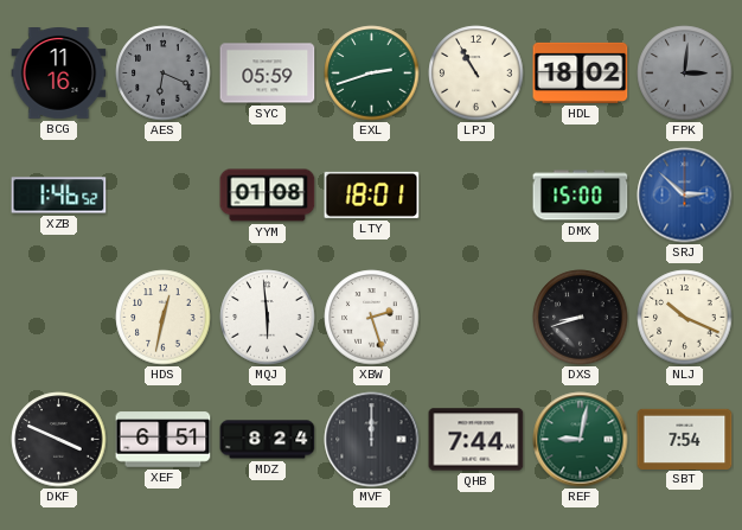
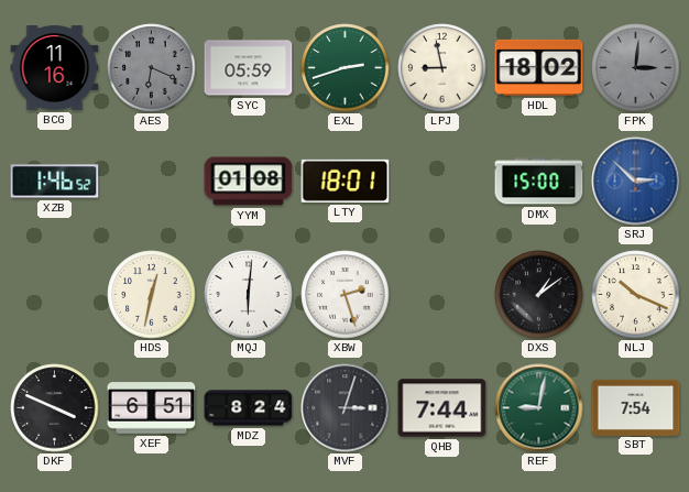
LPJ: 10:55 -> 8:58 (442, 68)
MQJ: 5:59 -> 6:01 (249, 295)
DXS: 8:42 -> 1:09 (539, 295)
MVF: 12:00 -> 3:03 (346, 408)
